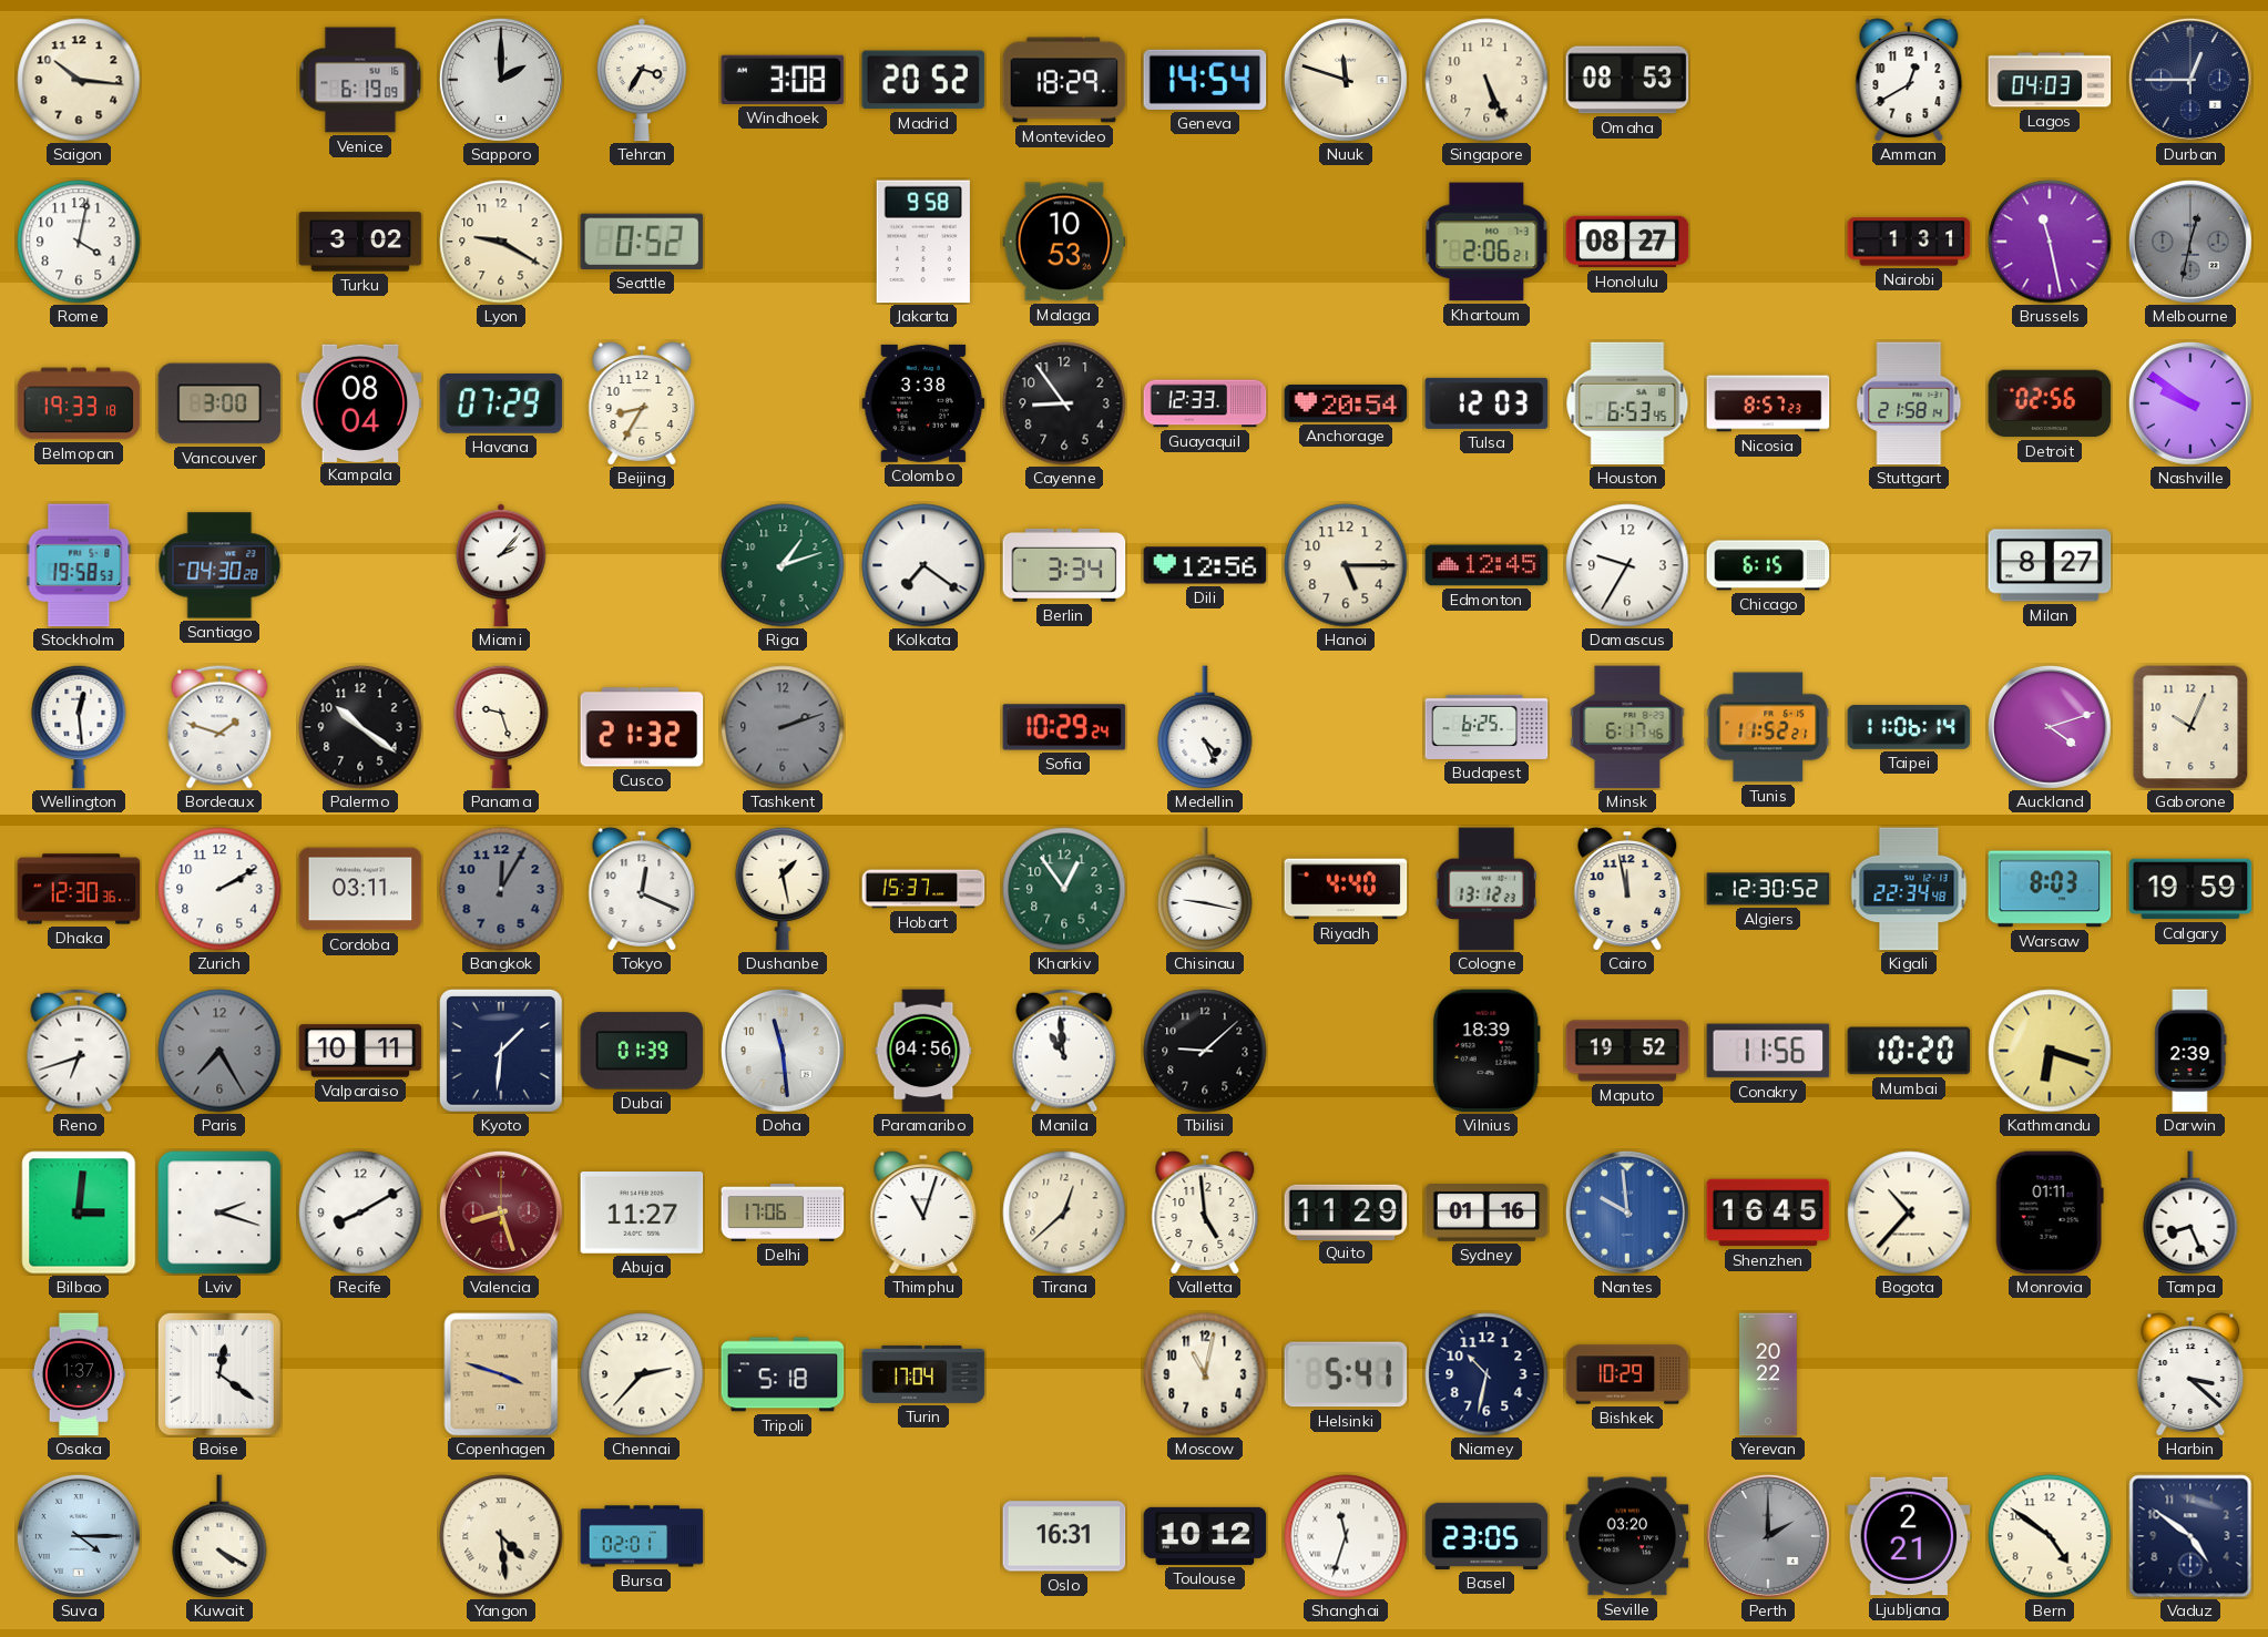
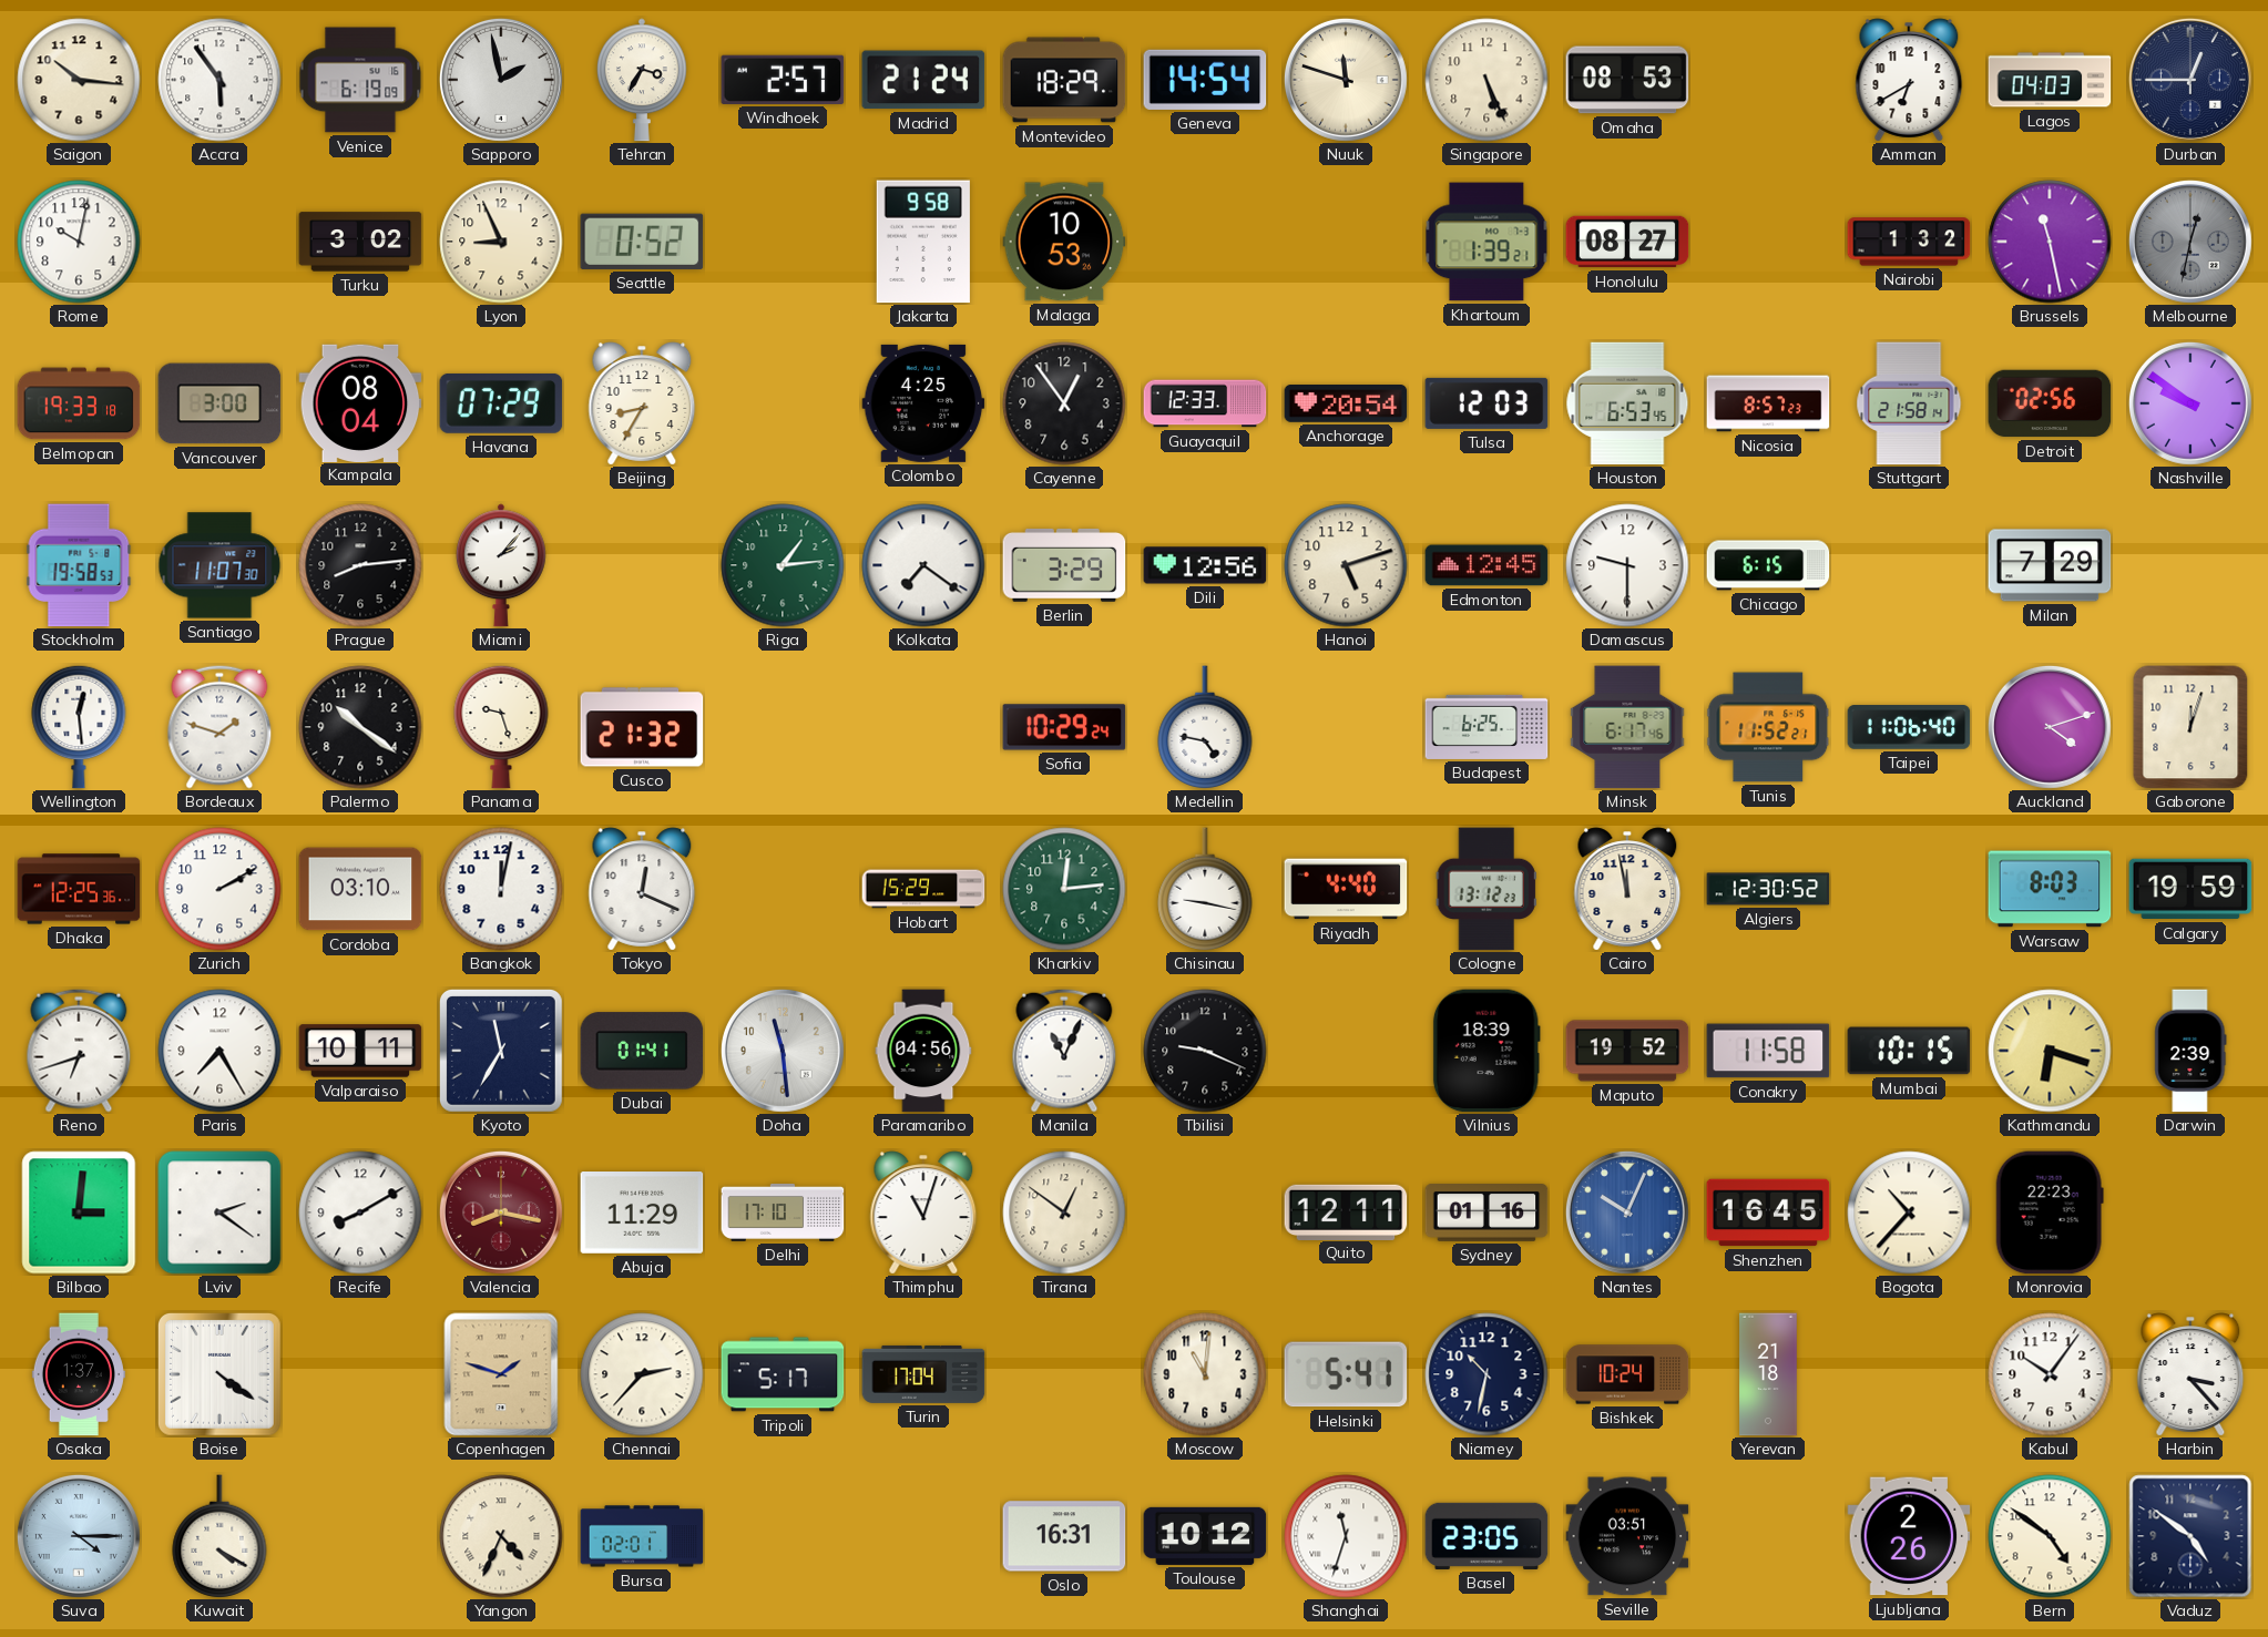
Accra: none -> 5:54 (219, 80)
Sapporo: 2:00 -> 1:58 (501, 80)
Windhoek: 3:08 -> 2:57 (783, 80)
Madrid: 20:52 -> 21:24 (923, 80)
Amman: 12:40 -> 6:40 (1909, 80)
Rome: 4:02 -> 10:02 (79, 242)
Lyon: 9:20 -> 8:56 (501, 242)
Khartoum: 2:06 -> 1:39 (1487, 242)
Nairobi: 1:31 -> 1:32 (1909, 242)
Colombo: 3:38 -> 4:25 (923, 403)
Cayenne: 8:54 -> 12:54 (1064, 403)
Santiago: 04:30 -> 11:07 (219, 565)
Prague: none -> 8:14 (360, 565)
Riga: 1:12 -> 1:14 (783, 565)
Berlin: 3:34 -> 3:29 (1064, 565)
Hanoi: 5:15 -> 5:12 (1346, 565)
Damascus: 9:35 -> 9:30 (1627, 565)
Milan: 8:27 -> 7:29 (2050, 565)
Tashkent: 2:12 -> none (783, 727)
Medellin: 4:26 -> 4:47 (1205, 727)
Taipei: 11:06:14 -> 11:06:40 (1909, 727)
Gaborone: 10:04 -> 12:03 (2190, 727)
Dhaka: 12:30 -> 12:25 (79, 889)
Cordoba: 03:11 -> 03:10 (360, 889)
Bangkok: 12:05 -> 12:02 (501, 889)
Bangkok dial: grey -> white (501, 889)
Dushanbe: 1:28 -> none (783, 889)
Hobart: 15:37 -> 15:29 (923, 889)
Kharkiv: 12:54 -> 12:14 (1064, 889)
Kigali: 22:34 -> none (1909, 889)
Paris dial: grey -> white (219, 1051)
Kyoto: 1:31 -> 11:35 (501, 1051)
Dubai: 01:39 -> 01:41 (642, 1051)
Manila: 10:59 -> 11:04 (1064, 1051)
Tbilisi: 9:08 -> 9:19 (1205, 1051)
Conakry: 11:56 -> 11:58 (1768, 1051)
Mumbai: 10:20 -> 10:15 (1909, 1051)
Lviv: 2:18 -> 2:21 (219, 1213)
Valencia: 8:27 -> 8:17 (501, 1213)
Abuja: 11:27 -> 11:29 (642, 1214)
Delhi: 17:06 -> 17:10 (783, 1213)
Tirana: 12:38 -> 12:51 (1064, 1213)
Valletta: 4:59 -> none (1205, 1213)
Quito: 11:29 -> 12:11 (1346, 1211)
Nantes: 9:59 -> 10:04 (1627, 1213)
Monrovia: 01:11 -> 22:23 (2050, 1213)
Tampa: 8:26 -> none (2190, 1213)
Boise: 12:21 -> 4:21 (219, 1374)
Copenhagen: 3:48 -> 1:48 (501, 1374)
Tripoli: 5:18 -> 5:17 (783, 1374)
Moscow: 11:02 -> 11:01 (1205, 1374)
Bishkek: 10:29 -> 10:24 (1627, 1374)
Yerevan: 20:22 -> 21:18 (1768, 1374)
Kabul: none -> 10:06 (2050, 1374)
Harbin: 3:22 -> 3:23 (2190, 1374)
Yangon: 4:29 -> 4:34 (501, 1536)
Seville: 03:20 -> 03:51 (1627, 1536)
Perth: 2:00 -> none (1768, 1536)
Ljubljana: 2:21 -> 2:26 (1909, 1536)
